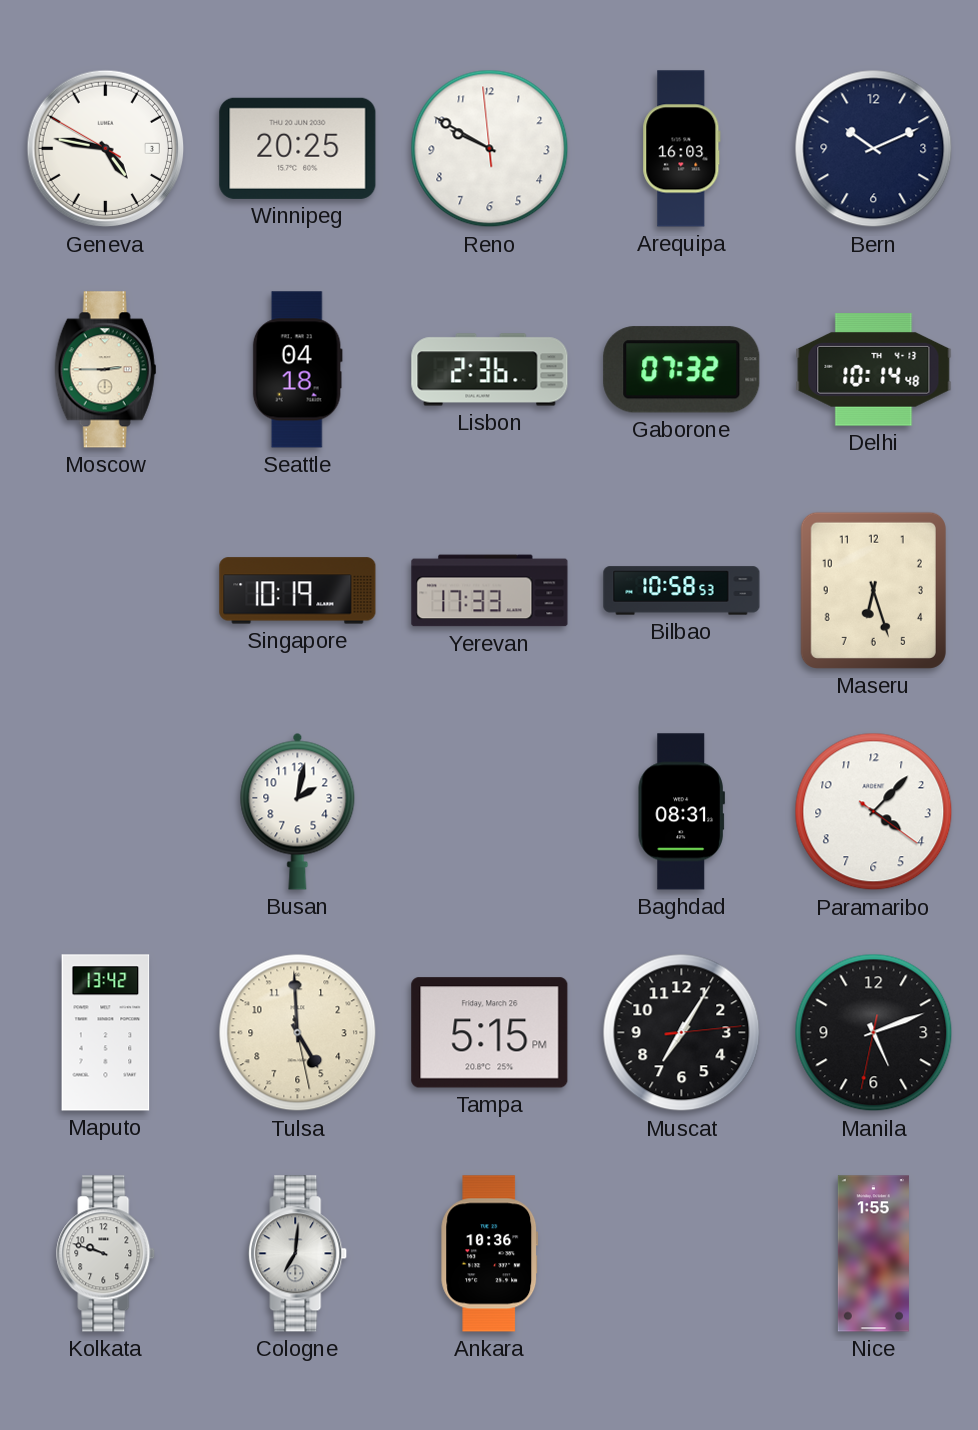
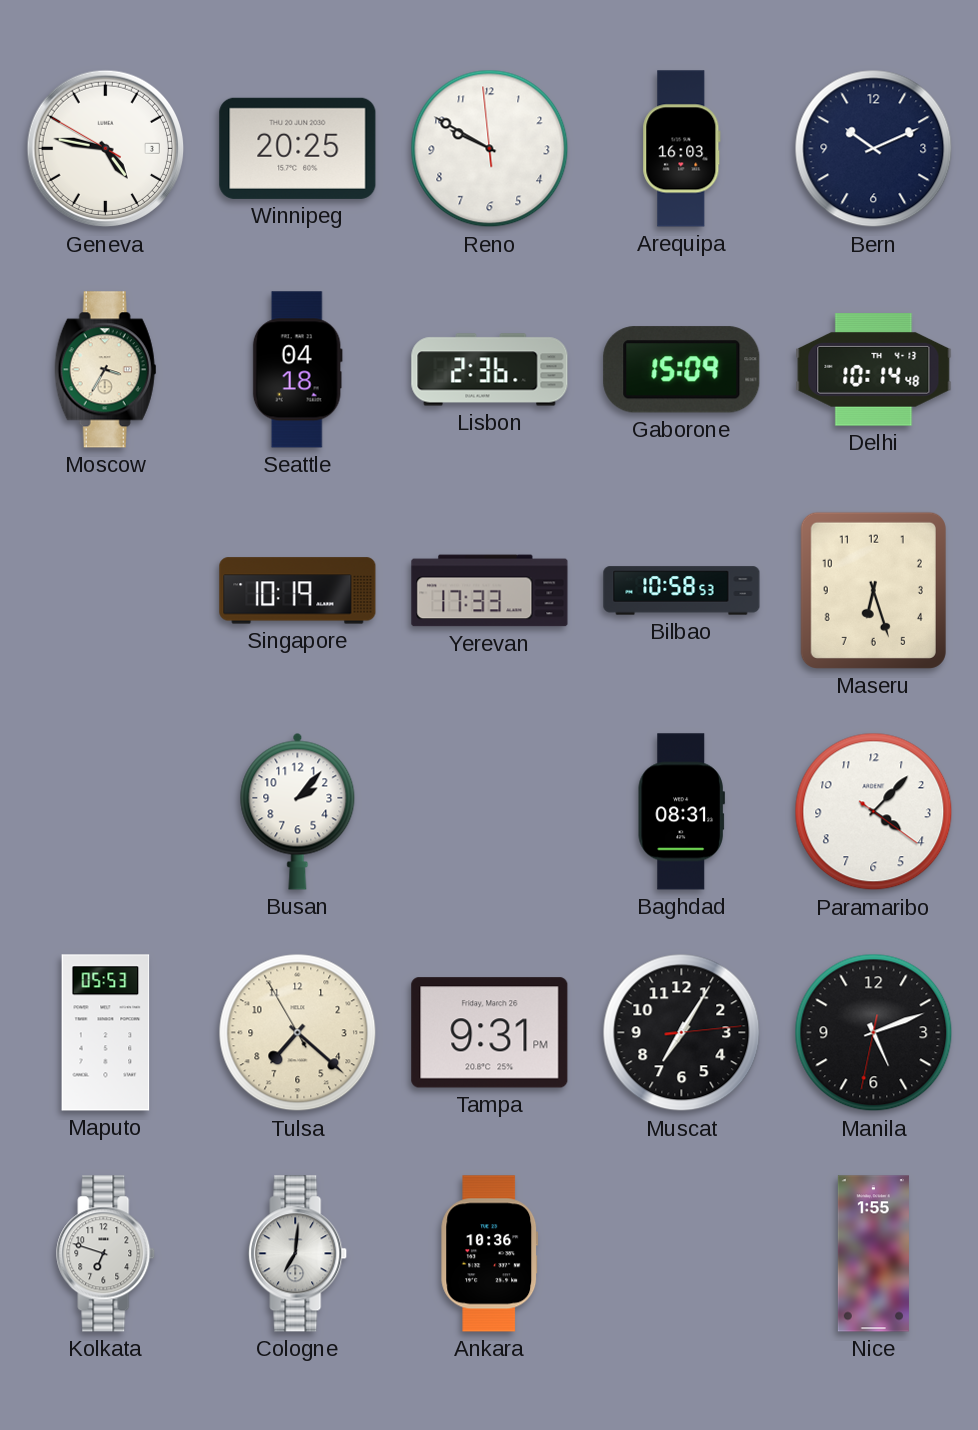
Moscow: 2:45 -> 3:35 (106, 370)
Gaborone: 07:32 -> 15:09 (682, 370)
Busan: 2:02 -> 2:07 (298, 811)
Maputo: 13:42 -> 05:53 (106, 1033)
Tulsa: 4:59 -> 7:21 (298, 1033)
Tampa: 5:15 -> 9:31 (490, 1033)
Kolkata: 9:48 -> 6:48 (106, 1254)
